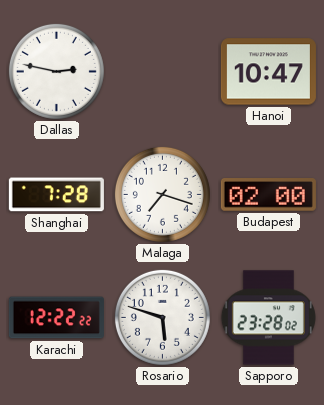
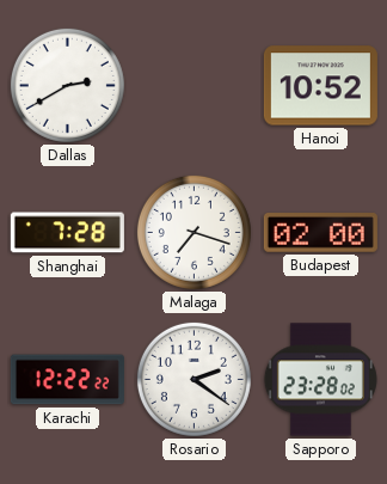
Dallas: 2:47 -> 2:40 (67, 85)
Hanoi: 10:47 -> 10:52 (320, 86)
Rosario: 5:48 -> 2:21 (193, 379)
